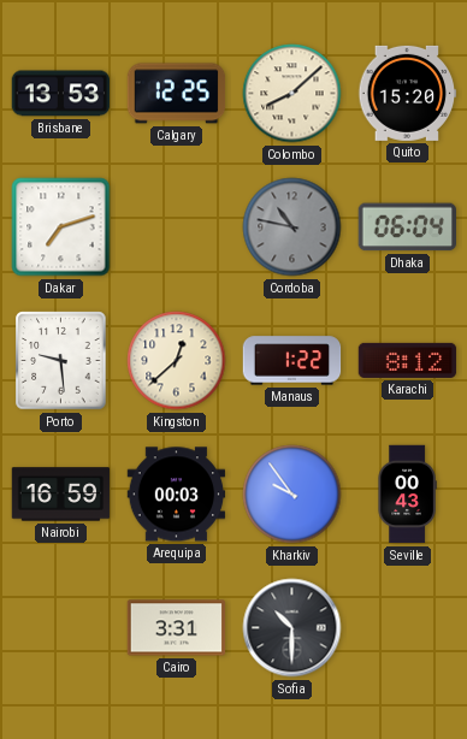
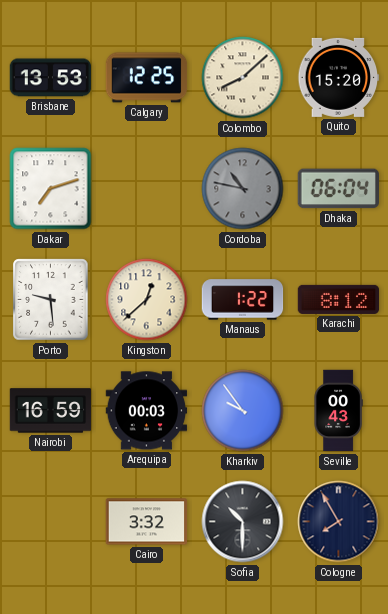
Cairo: 3:31 -> 3:32 (147, 522)
Cologne: none -> 7:55 (339, 522)
